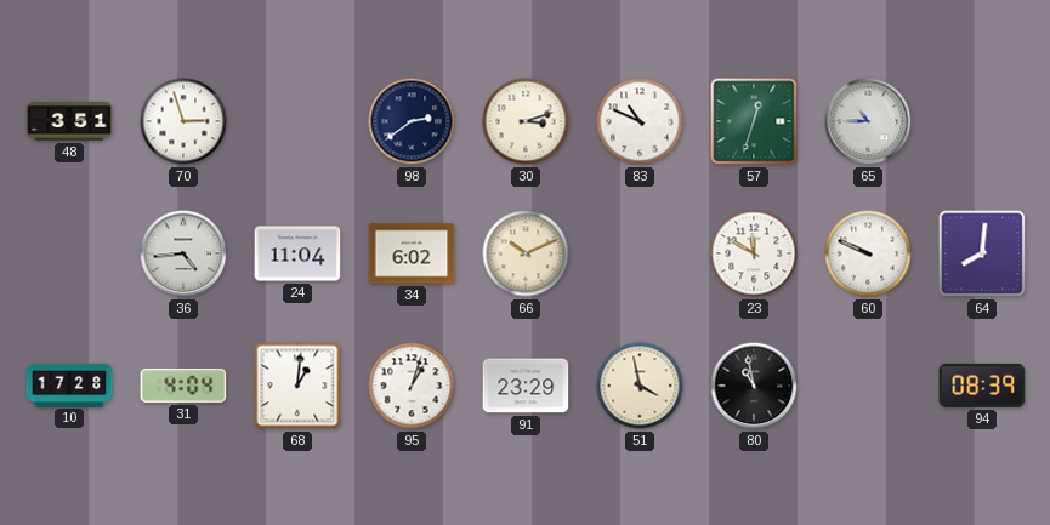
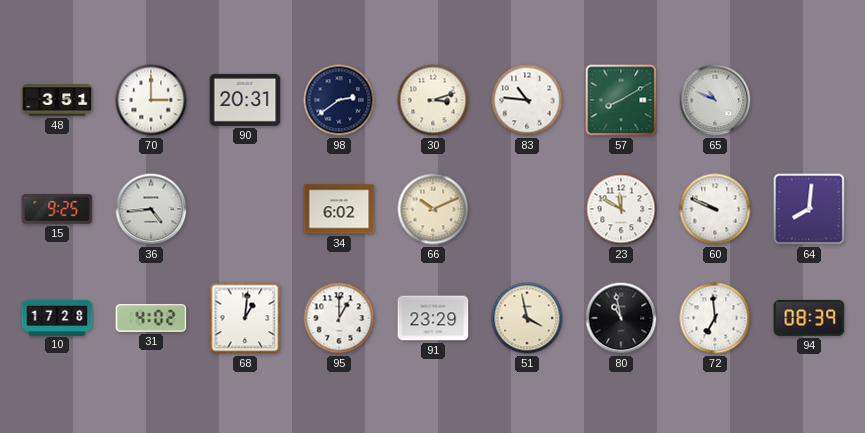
70: 2:57 -> 3:00 (151, 100)
90: none -> 20:31 (245, 100)
83: 10:49 -> 10:46 (527, 100)
57: 12:33 -> 8:10 (621, 100)
65: 10:45 -> 10:49 (715, 100)
15: none -> 9:25 (57, 209)
24: 11:04 -> none (297, 253)
31: 4:04 -> 4:02 (151, 318)
95: 1:03 -> 1:00 (339, 318)
72: none -> 6:59 (715, 318)
